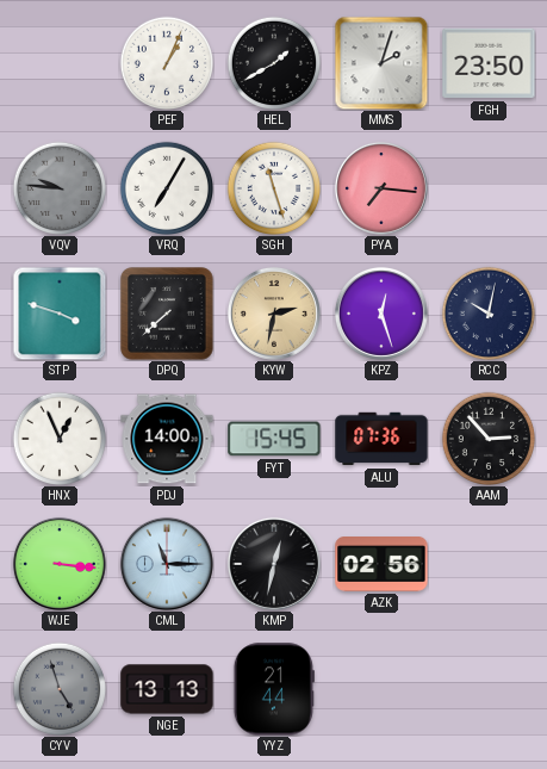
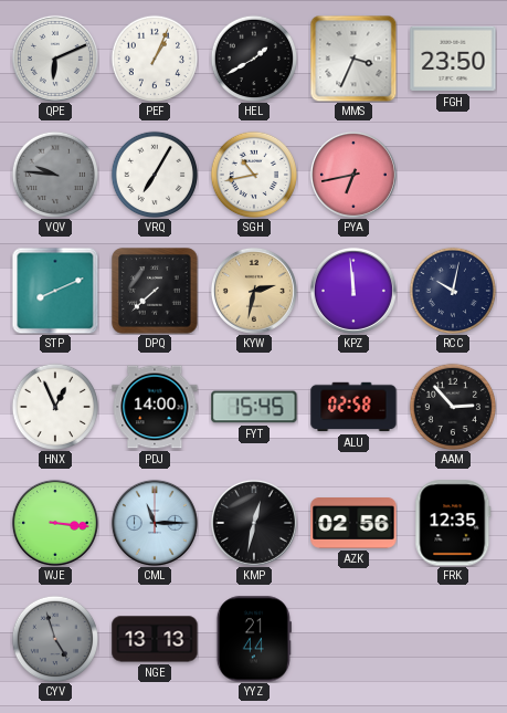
QPE: none -> 6:11 (55, 59)
MMS: 2:03 -> 3:34 (353, 59)
SGH: 11:27 -> 10:43 (253, 174)
PYA: 7:16 -> 6:43 (353, 175)
STP: 3:48 -> 8:11 (55, 291)
KPZ: 12:27 -> 11:59 (353, 291)
ALU: 07:36 -> 02:58 (353, 407)
FRK: none -> 12:35 (453, 523)
